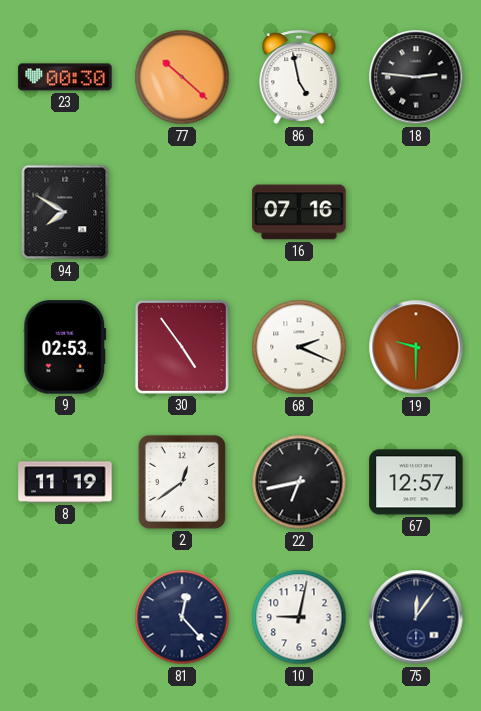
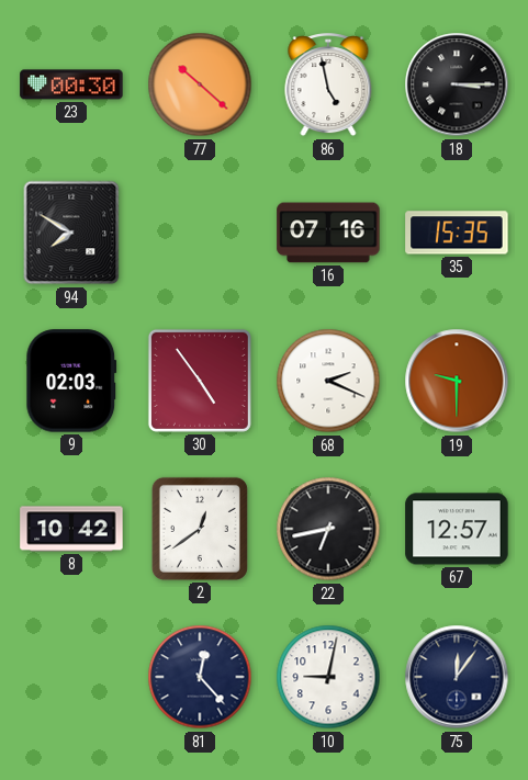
18: 2:46 -> 3:15 (457, 84)
35: none -> 15:35 (457, 233)
9: 02:53 -> 02:03 (71, 381)
8: 11:19 -> 10:42 (71, 529)
